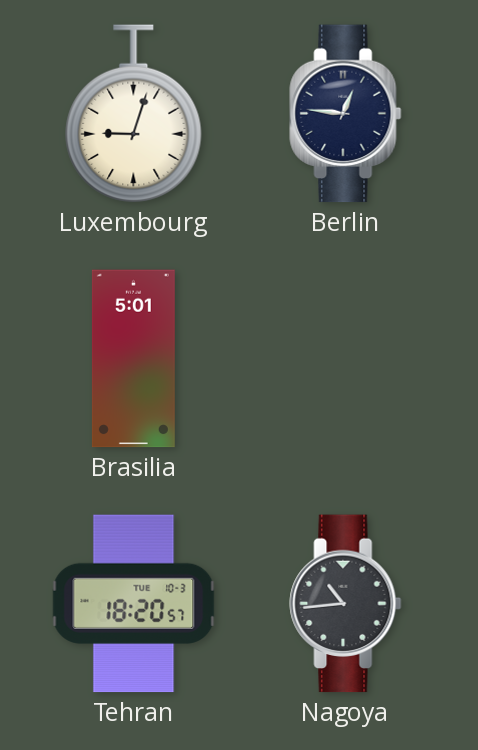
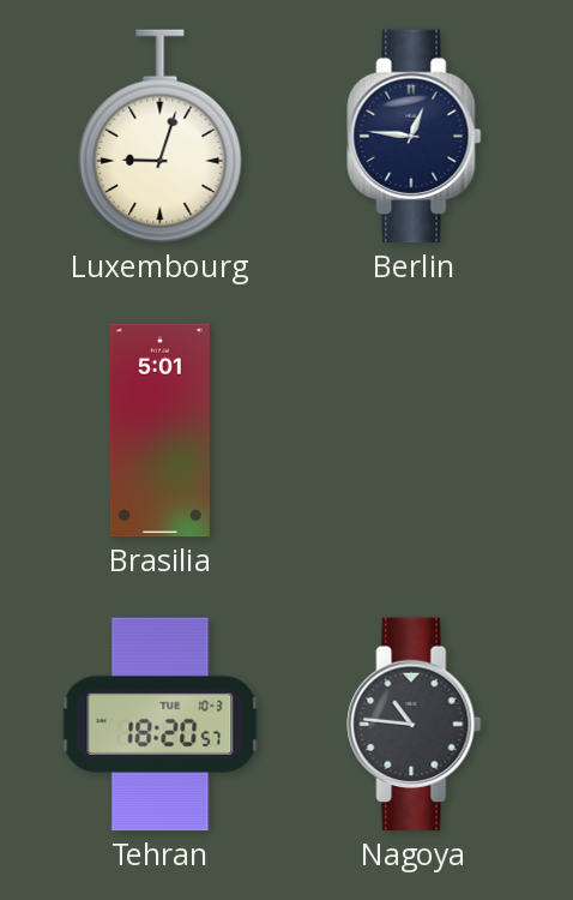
Nagoya: 10:44 -> 10:46 (415, 725)
